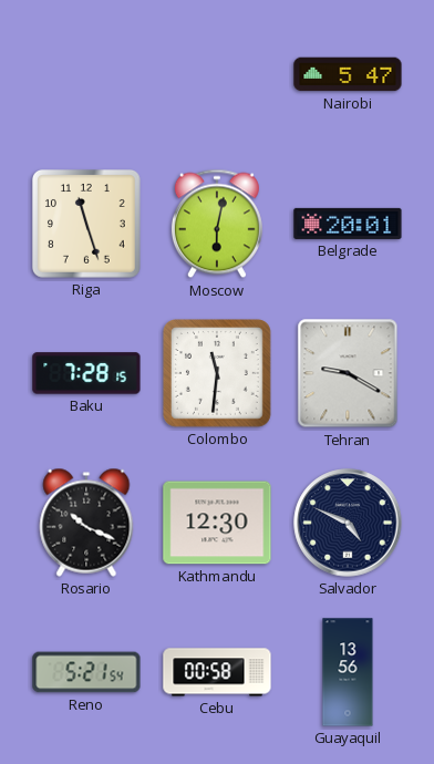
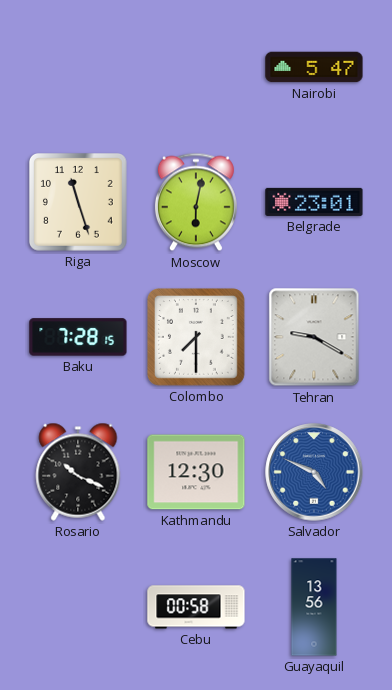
Belgrade: 20:01 -> 23:01 (314, 202)
Colombo: 11:31 -> 7:30 (197, 338)
Salvador dial: navy -> blue (314, 472)
Reno: 5:21 -> none (86, 672)
